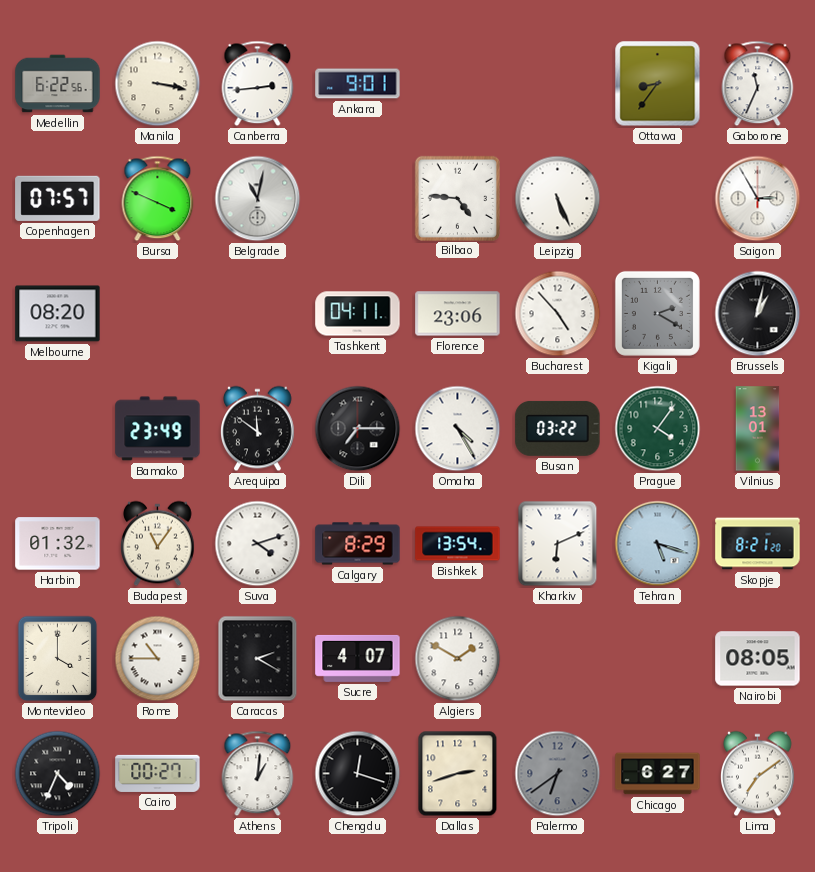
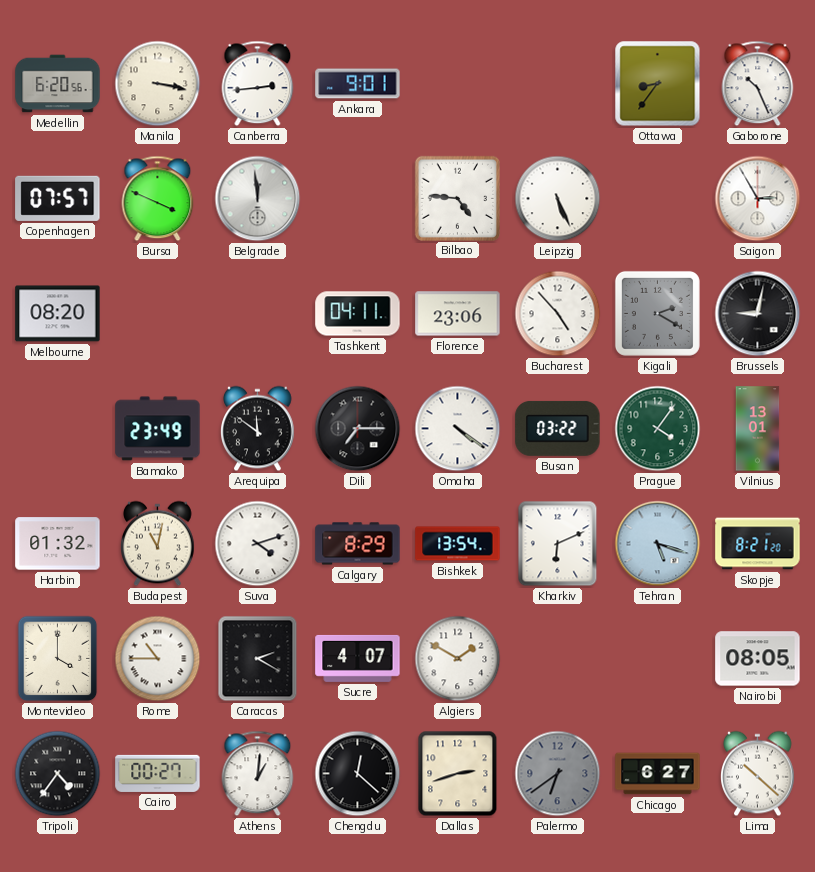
Medellin: 6:22 -> 6:20 (58, 84)
Gaborone: 11:34 -> 10:26 (758, 84)
Belgrade: 11:02 -> 11:59 (258, 199)
Brussels: 1:02 -> 9:02 (758, 314)
Omaha: 4:25 -> 4:21 (458, 429)
Budapest: 11:06 -> 11:02 (158, 544)
Tripoli: 4:34 -> 4:36 (58, 774)
Chengdu: 12:18 -> 12:22 (358, 774)
Lima: 7:09 -> 10:22 (758, 774)
